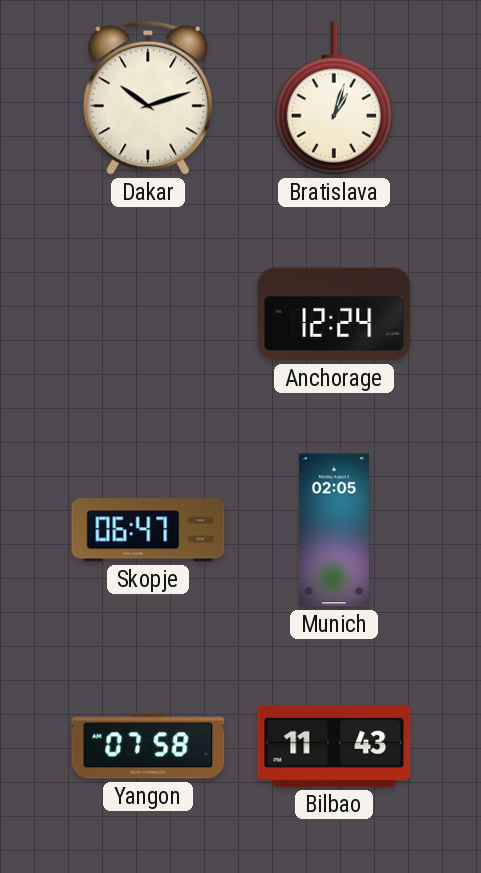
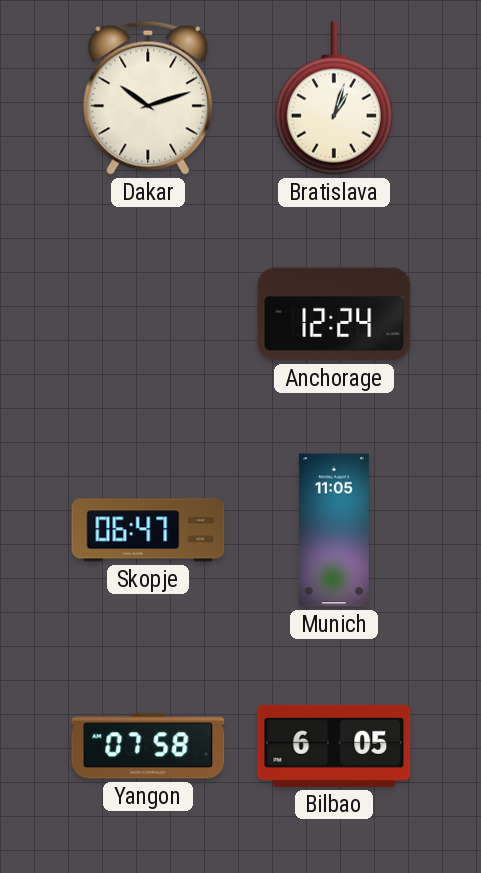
Munich: 02:05 -> 11:05 (334, 530)
Bilbao: 11:43 -> 6:05 (334, 746)
